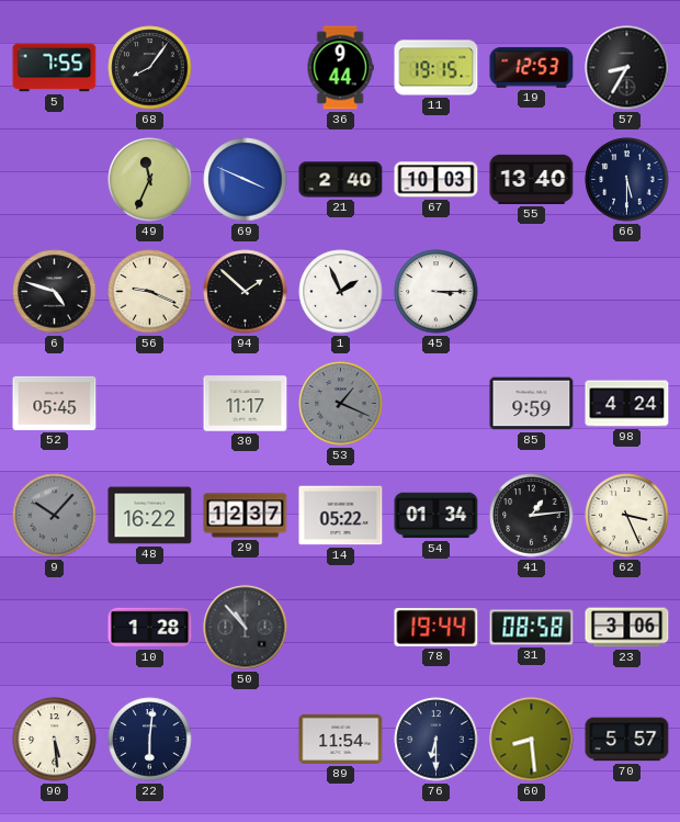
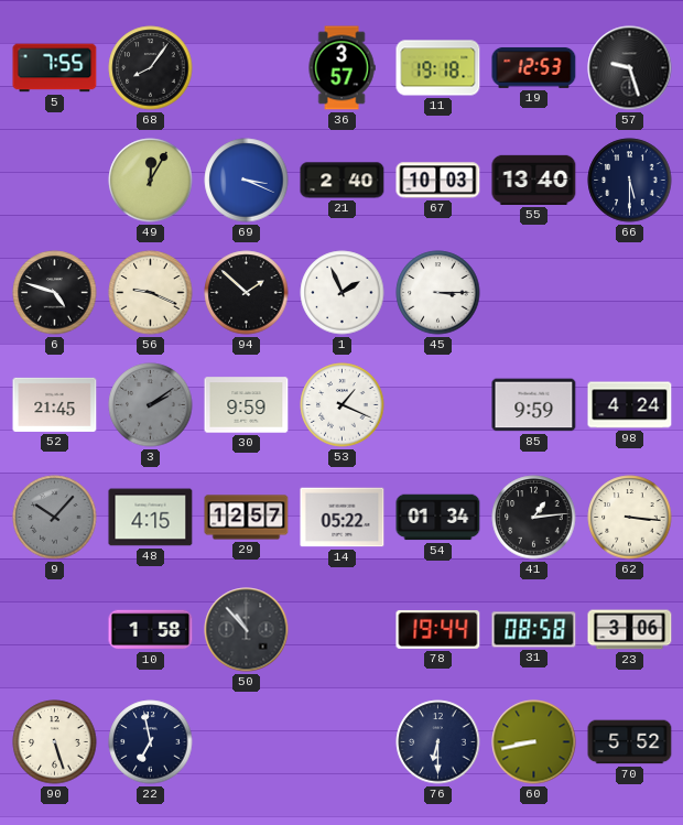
36: 9:44 -> 3:57 (341, 68)
11: 19:15 -> 19:18 (438, 68)
57: 8:35 -> 9:27 (630, 68)
49: 11:34 -> 12:05 (151, 181)
69: 3:49 -> 3:19 (247, 181)
52: 05:45 -> 21:45 (55, 404)
3: none -> 2:09 (151, 405)
30: 11:17 -> 9:59 (247, 405)
53 dial: grey -> white (343, 405)
48: 16:22 -> 4:15 (151, 518)
29: 12:37 -> 12:57 (247, 518)
62: 3:26 -> 3:16 (630, 518)
10: 1:28 -> 1:58 (151, 630)
90: 5:29 -> 5:27 (55, 742)
22: 6:01 -> 6:58 (151, 742)
89: 11:54 -> none (341, 739)
60: 8:29 -> 8:43 (534, 742)
70: 5:57 -> 5:52 (630, 742)
